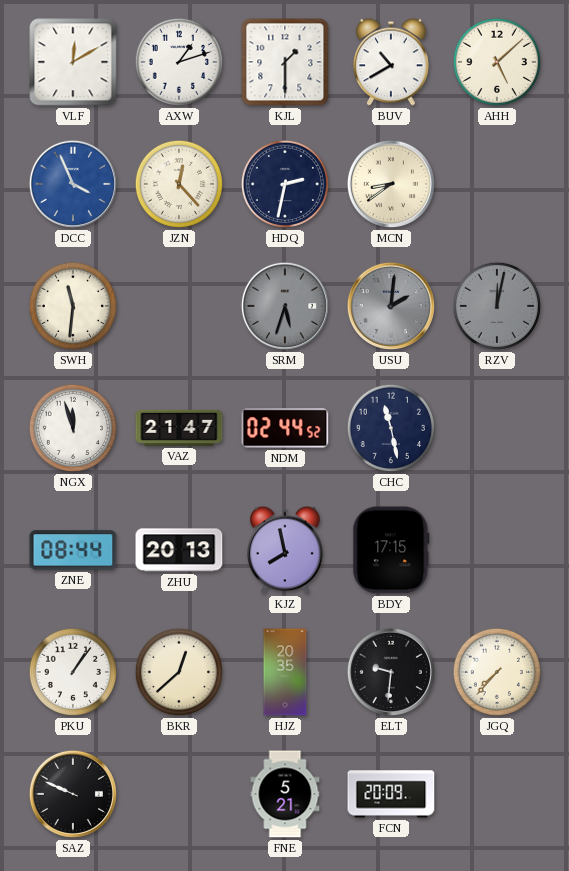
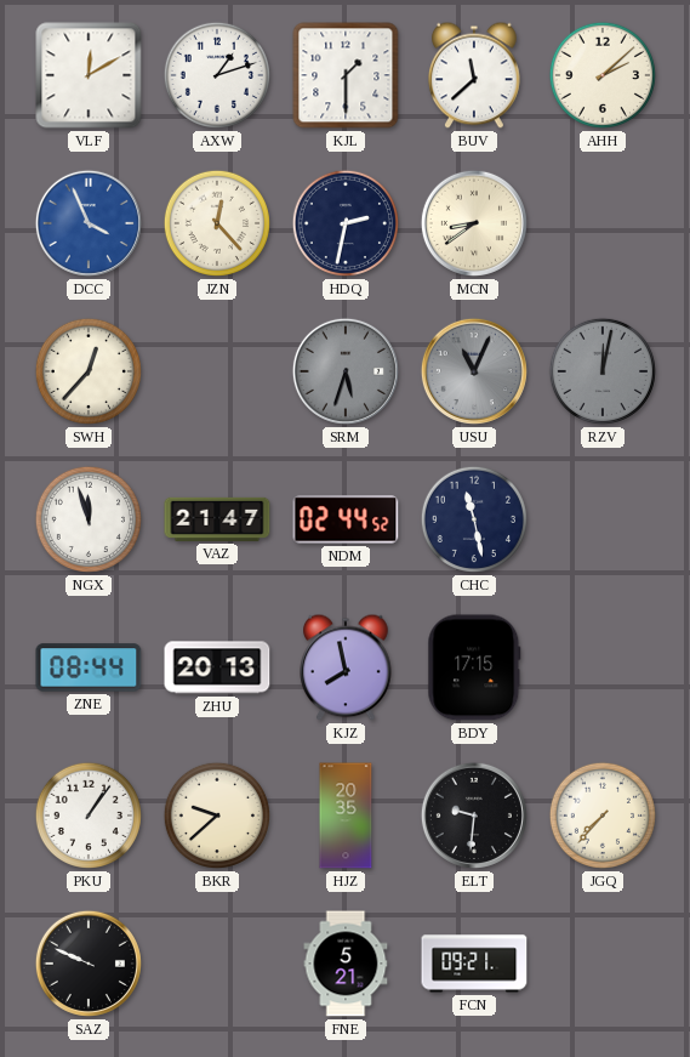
BUV: 10:40 -> 11:38 (474, 75)
AHH: 5:08 -> 2:08 (603, 75)
SWH: 11:31 -> 12:37 (89, 371)
USU: 2:01 -> 11:04 (474, 371)
BKR: 12:38 -> 9:38 (217, 816)
FCN: 20:09 -> 09:21 (474, 964)
